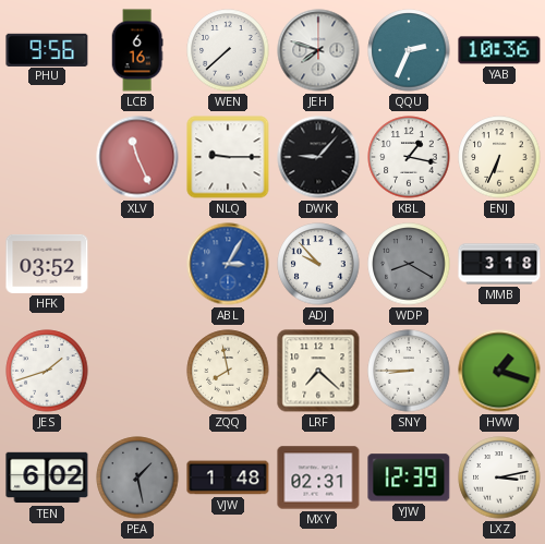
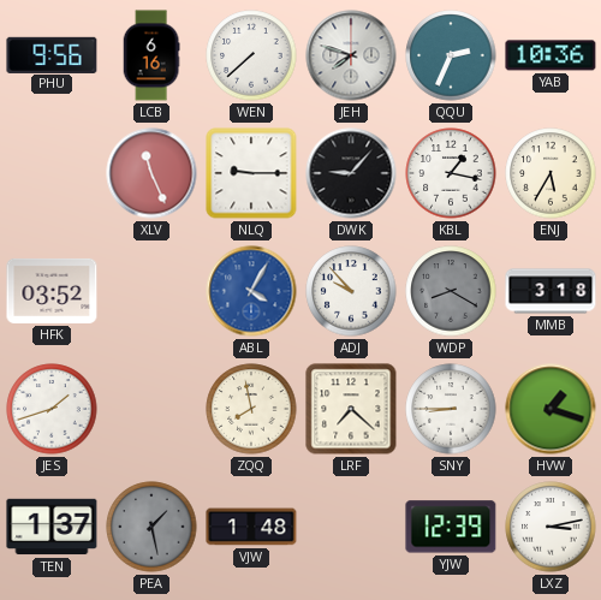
ENJ: 6:34 -> 5:35 (551, 173)
ABL: 3:05 -> 4:05 (251, 291)
TEN: 6:02 -> 1:37 (52, 527)
MXY: 02:31 -> none (318, 477)
